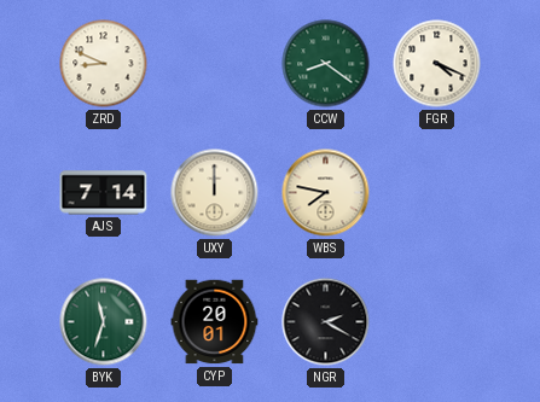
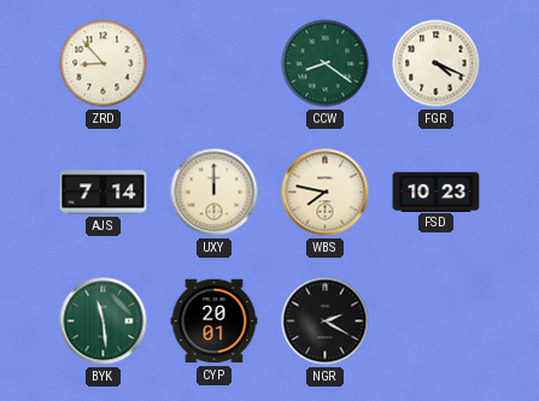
ZRD: 8:49 -> 8:53 (104, 64)
FSD: none -> 10:23 (437, 191)
BYK: 11:33 -> 11:29 (104, 322)
